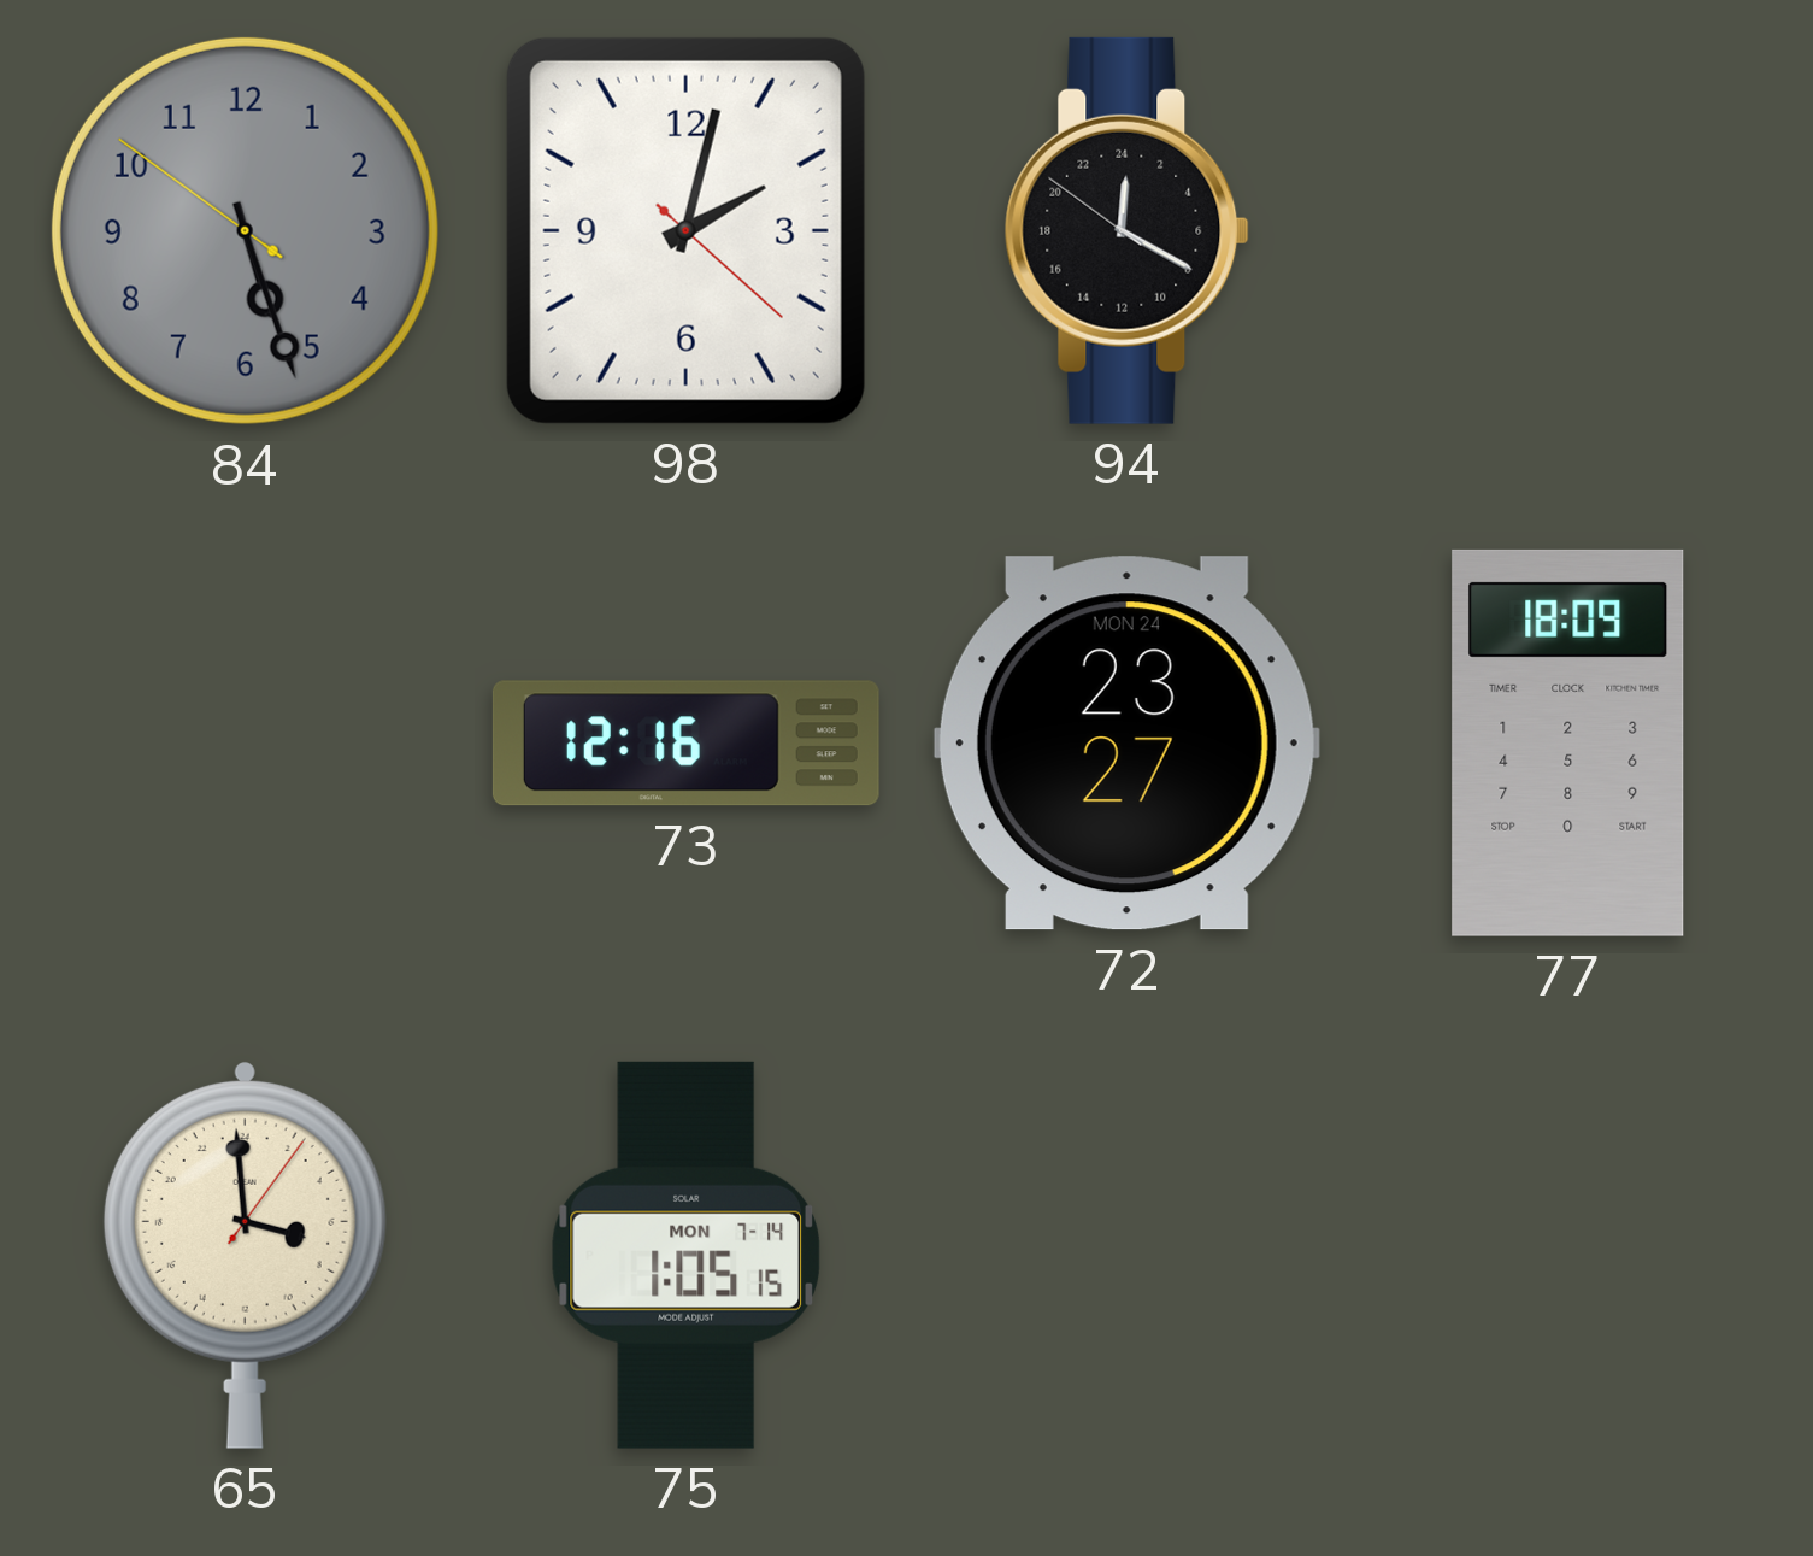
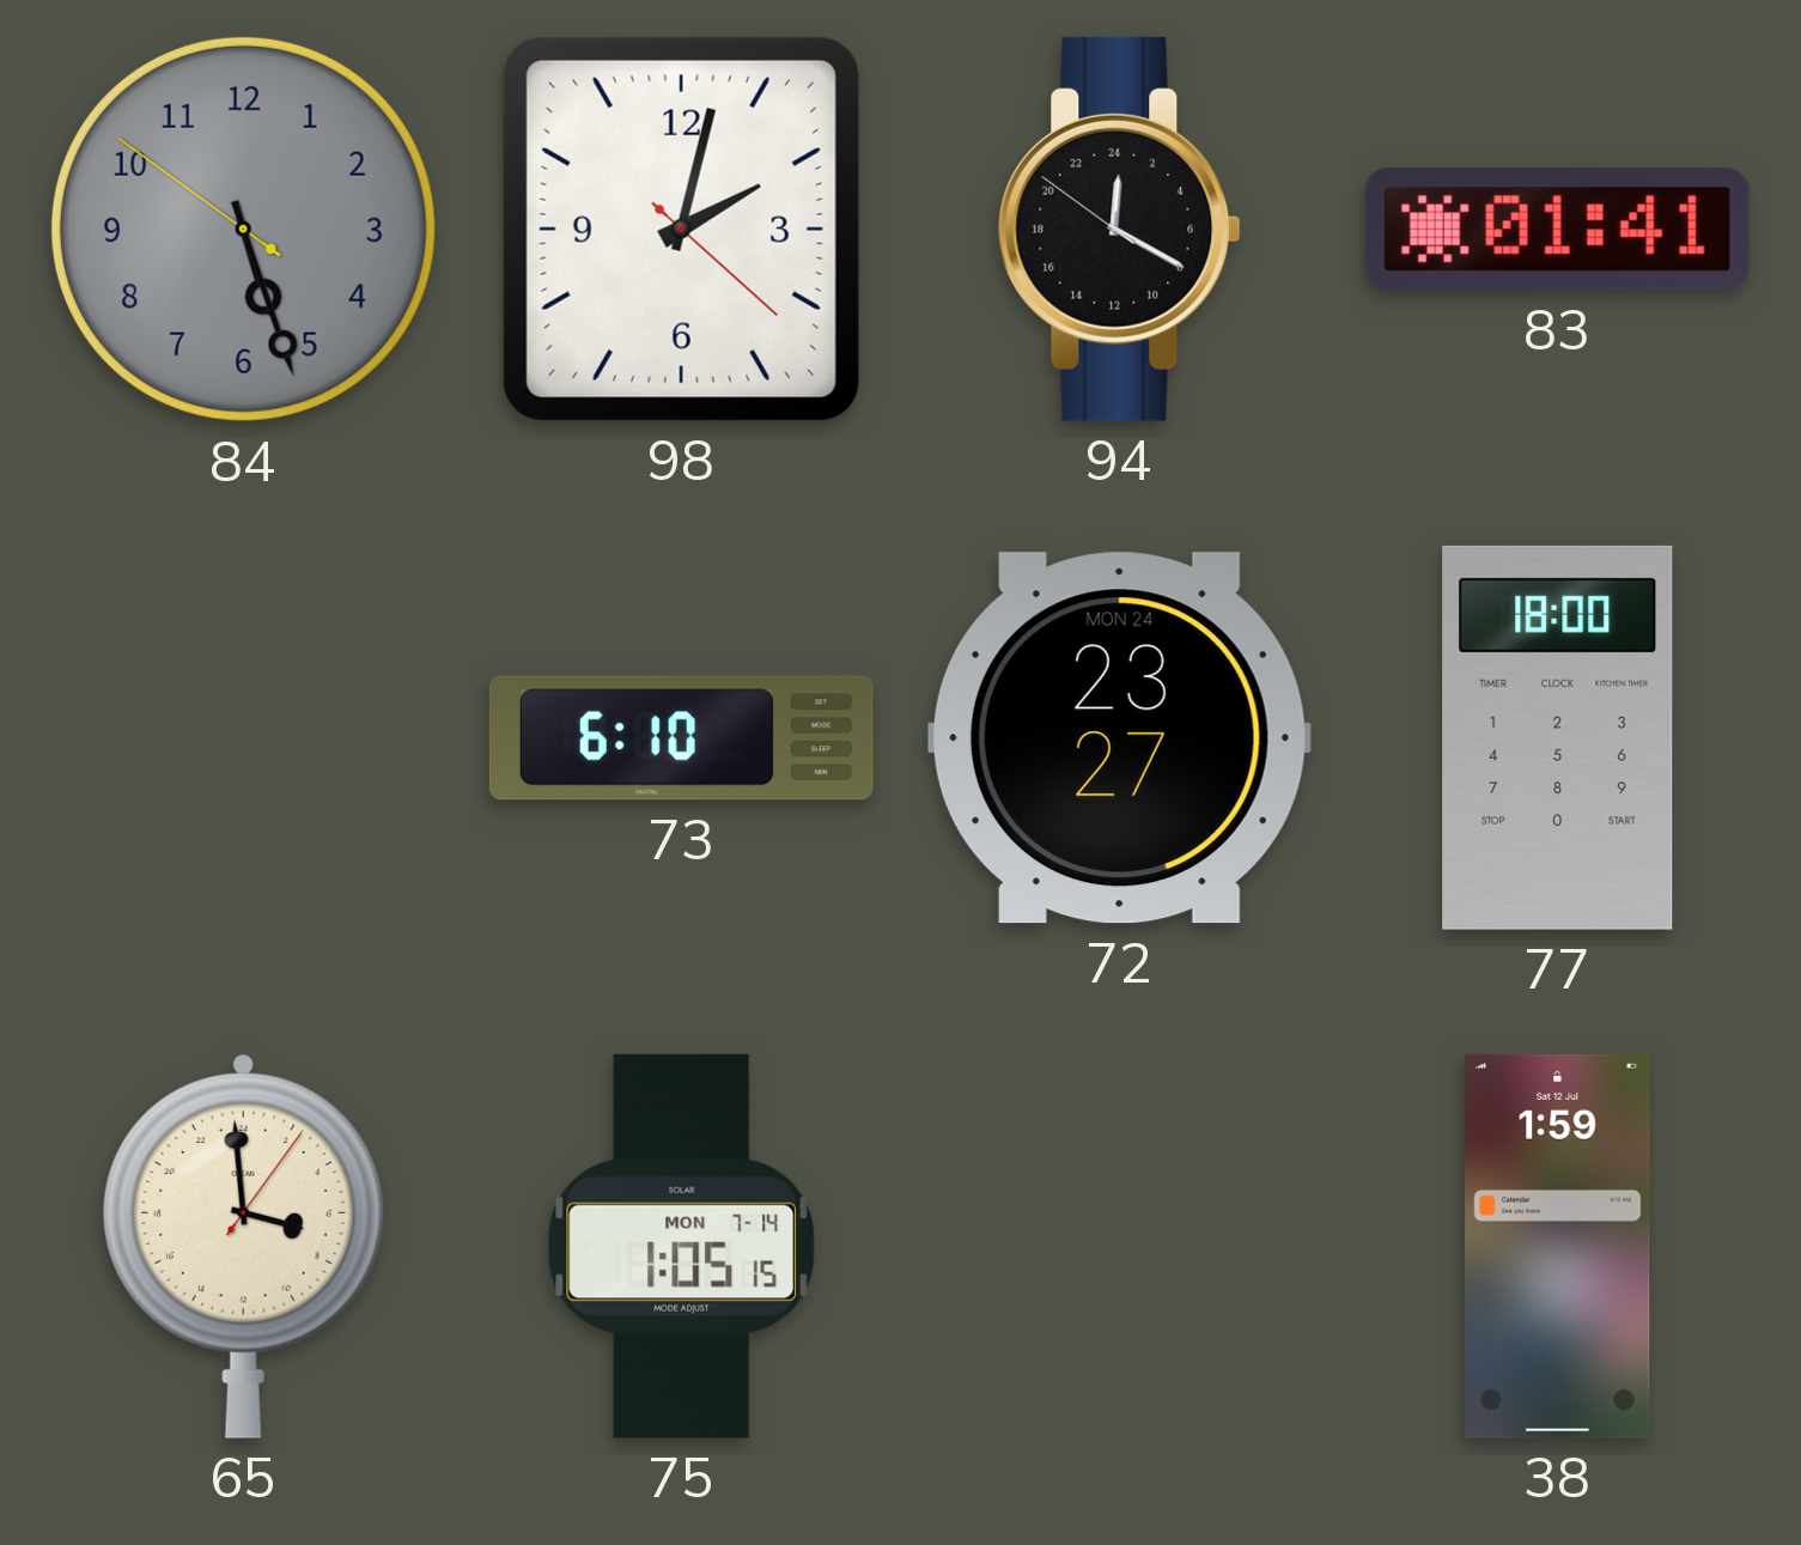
83: none -> 01:41 (1557, 230)
73: 12:16 -> 6:10 (681, 738)
77: 18:09 -> 18:00 (1558, 737)
38: none -> 1:59 (1558, 1246)
